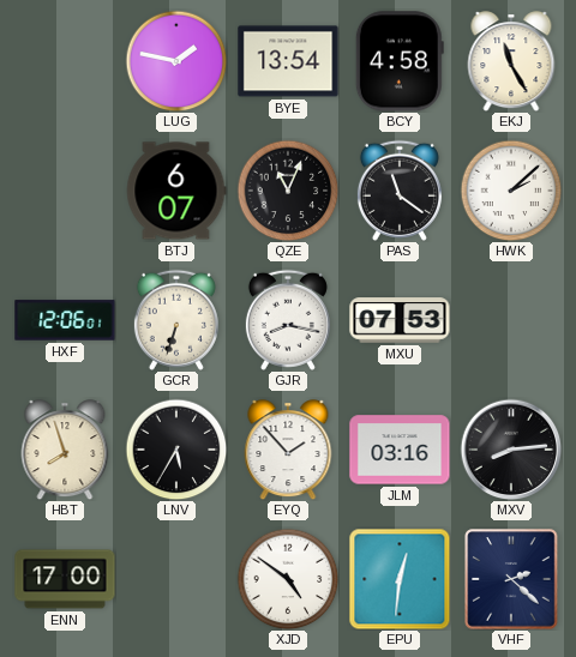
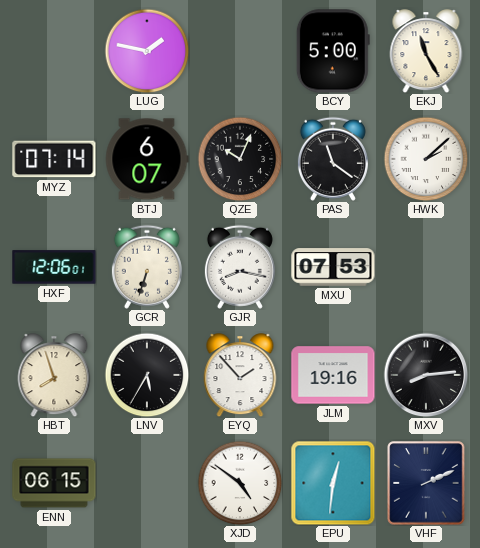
BYE: 13:54 -> none (288, 61)
BCY: 4:58 -> 5:00 (333, 51)
MYZ: none -> 07:14 (54, 159)
QZE: 11:04 -> 10:04 (240, 159)
JLM: 03:16 -> 19:16 (333, 375)
ENN: 17:00 -> 06:15 (54, 483)
VHF: 2:22 -> 2:11 (426, 483)
